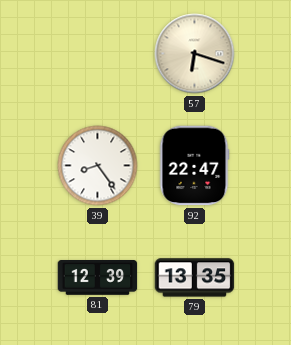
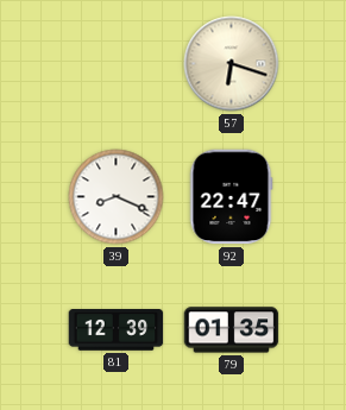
39: 8:24 -> 8:19 (117, 197)
79: 13:35 -> 01:35 (232, 330)
